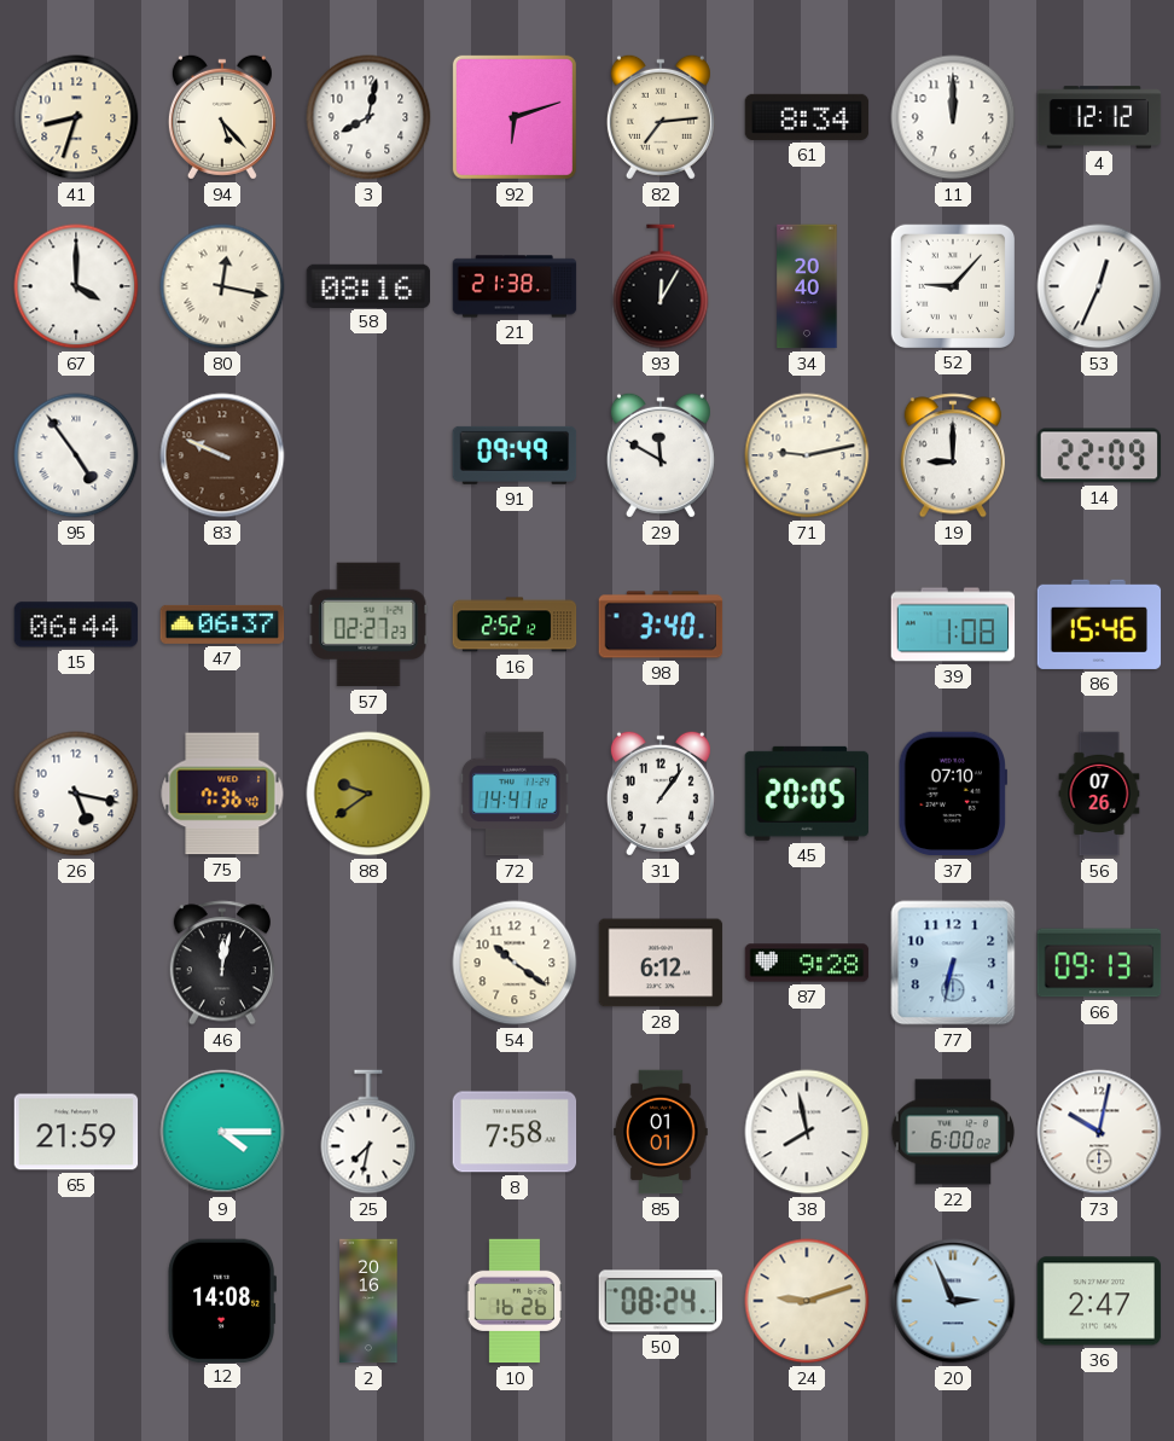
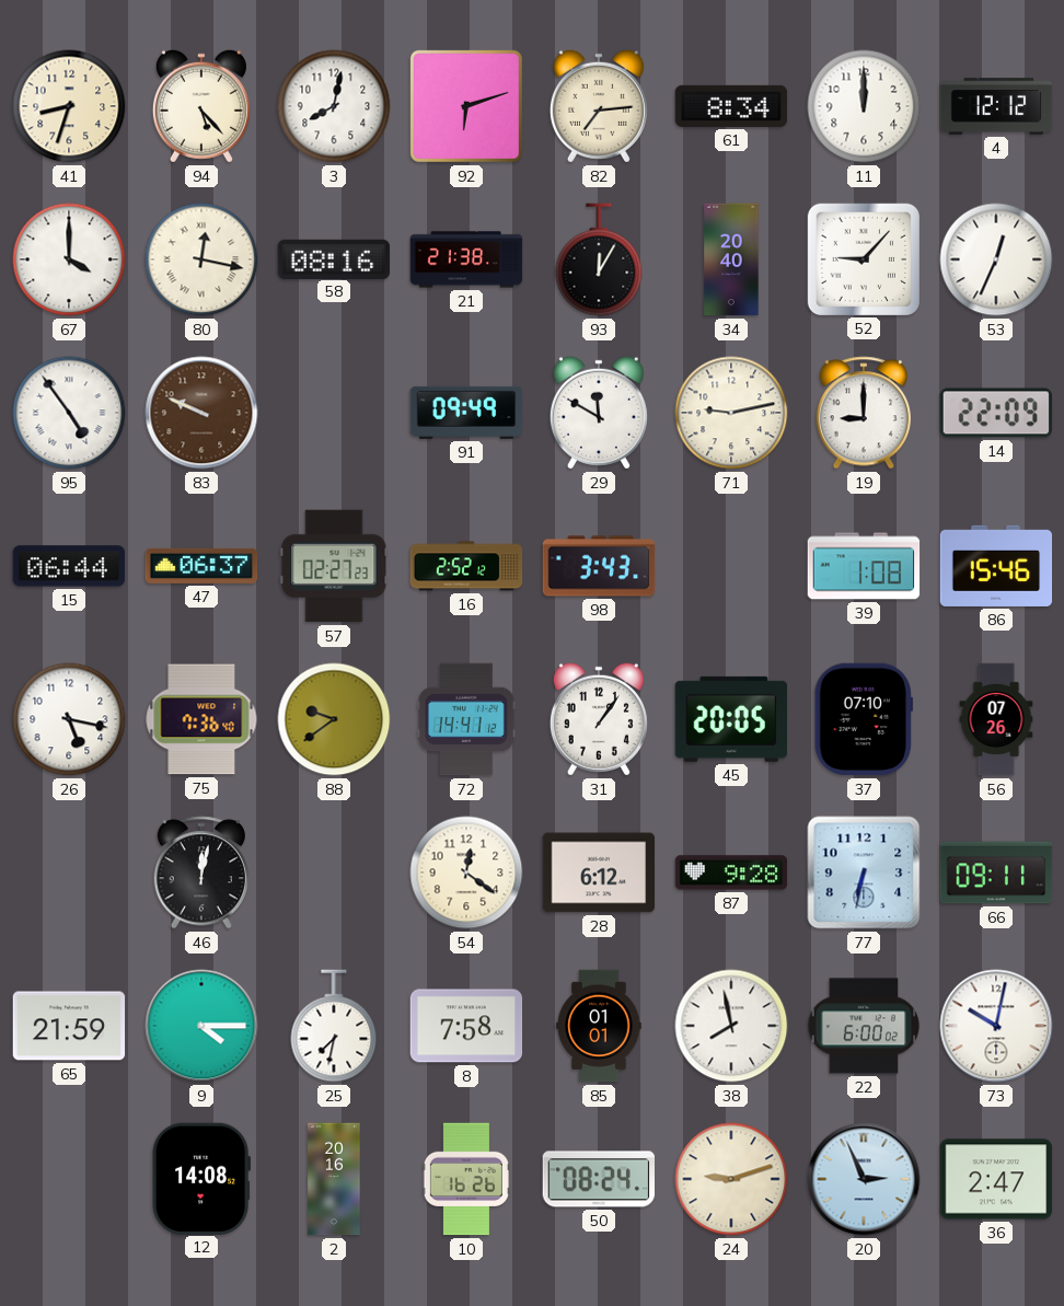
98: 3:40 -> 3:43 (599, 566)
54: 10:21 -> 12:21 (466, 872)
66: 09:13 -> 09:11 (996, 872)
